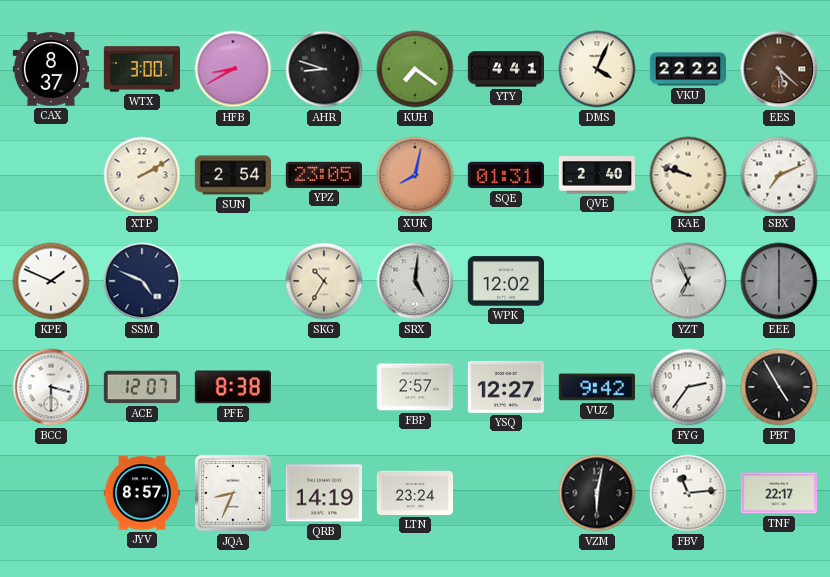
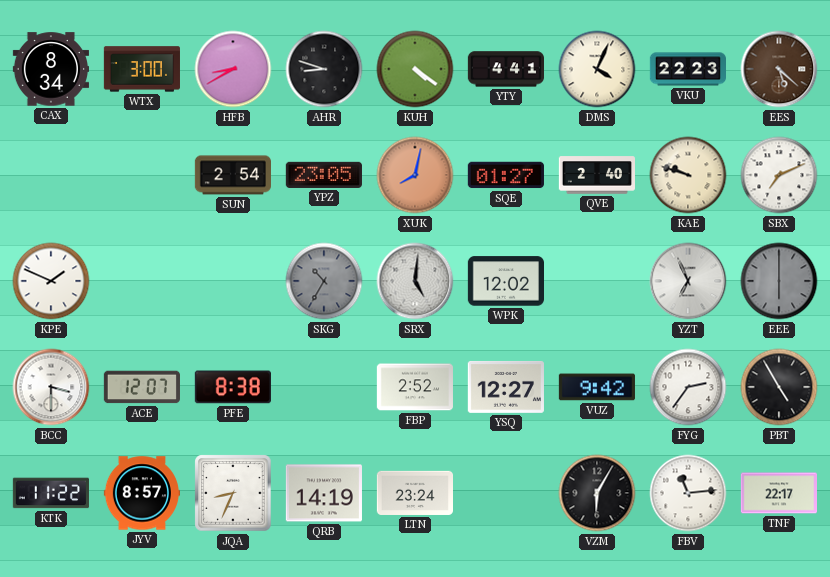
CAX: 8:37 -> 8:34 (50, 69)
KUH: 7:21 -> 4:21 (415, 69)
VKU: 22:22 -> 22:23 (687, 69)
XTP: 2:10 -> none (142, 175)
SQE: 01:31 -> 01:27 (506, 175)
SSM: 4:49 -> none (142, 281)
SKG dial: cream -> grey (324, 281)
FBP: 2:57 -> 2:52 (415, 387)
KTK: none -> 11:22 (51, 493)
VZM: 6:02 -> 6:05 (597, 493)
